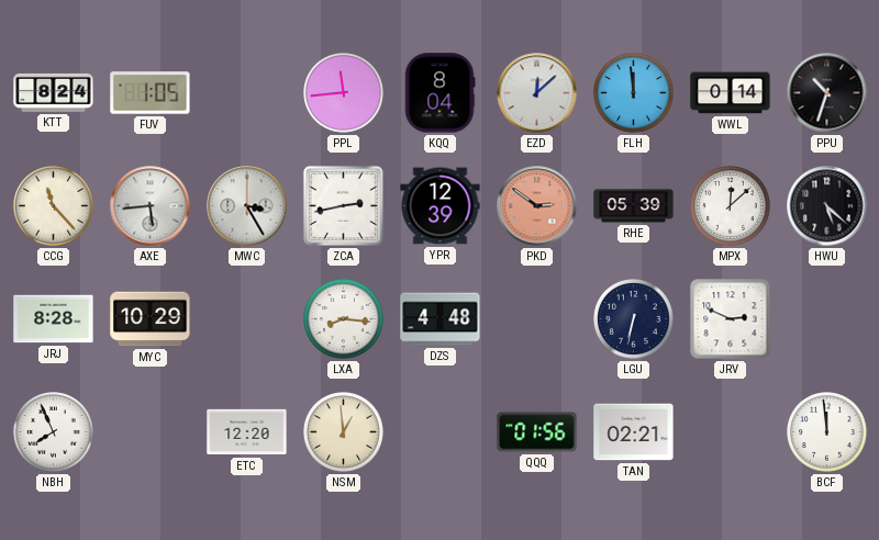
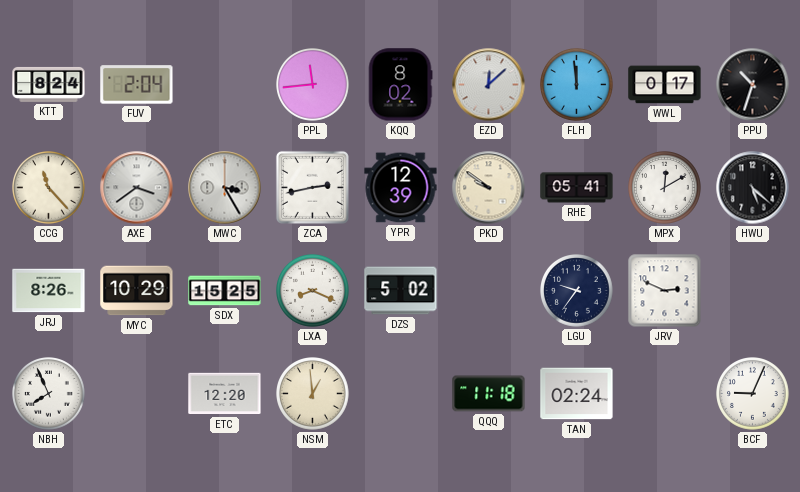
FUV: 1:05 -> 2:04 (137, 85)
KQQ: 8:04 -> 8:02 (400, 85)
WWL: 0:14 -> 0:17 (665, 85)
AXE: 5:44 -> 3:39 (137, 188)
PKD: 2:51 -> 9:51 (489, 188)
PKD dial: salmon -> cream (489, 188)
RHE: 05:39 -> 05:41 (577, 188)
MPX: 12:08 -> 12:10 (665, 188)
JRJ: 8:28 -> 8:26 (49, 291)
SDX: none -> 15:25 (225, 291)
LXA: 8:16 -> 8:19 (313, 291)
DZS: 4:48 -> 5:02 (401, 291)
LGU: 6:32 -> 9:36 (577, 291)
QQQ: 01:56 -> 11:18 (489, 394)
TAN: 02:21 -> 02:24 (577, 394)
BCF: 11:59 -> 9:04 (753, 394)
